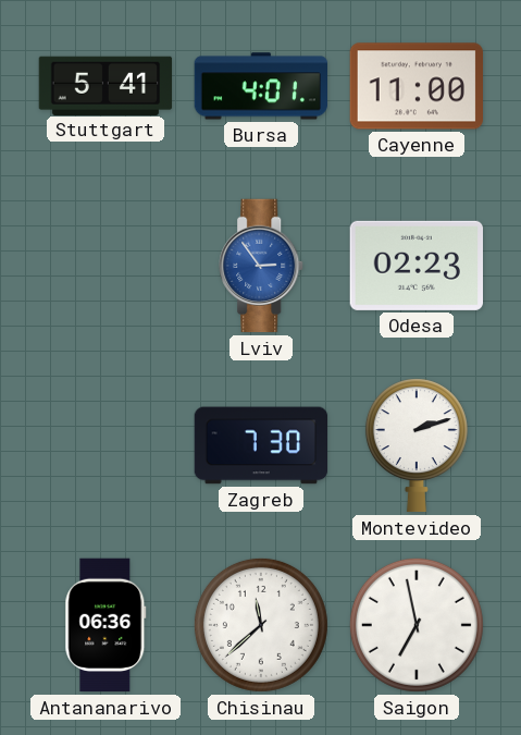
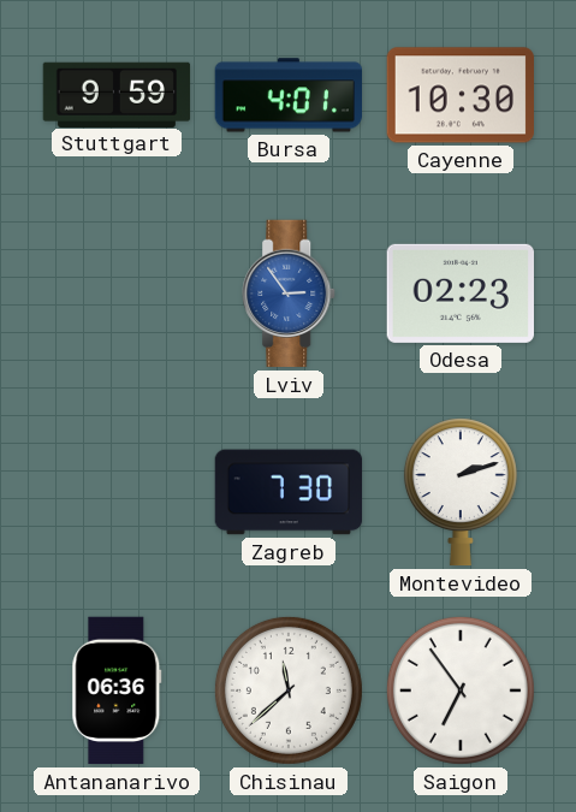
Stuttgart: 5:41 -> 9:59 (117, 94)
Cayenne: 11:00 -> 10:30 (459, 95)
Saigon: 6:58 -> 6:54 (461, 691)
